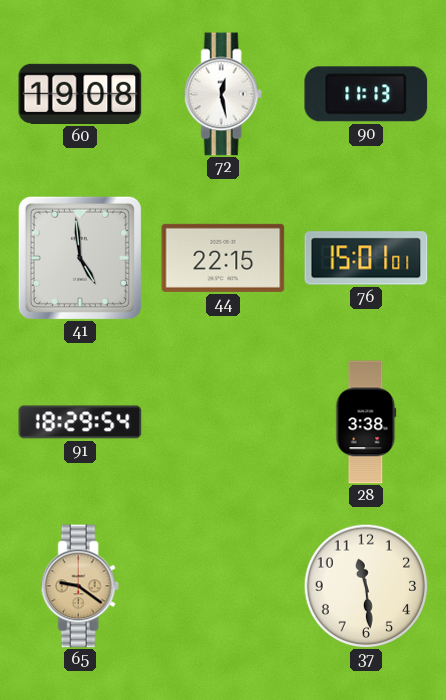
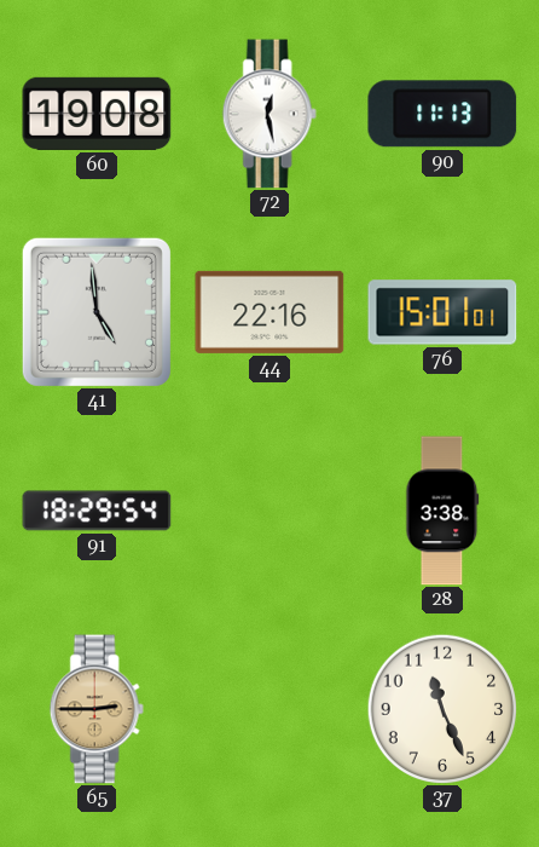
44: 22:15 -> 22:16 (269, 312)
65: 9:21 -> 2:45 (97, 709)
37: 11:29 -> 11:26 (441, 708)
